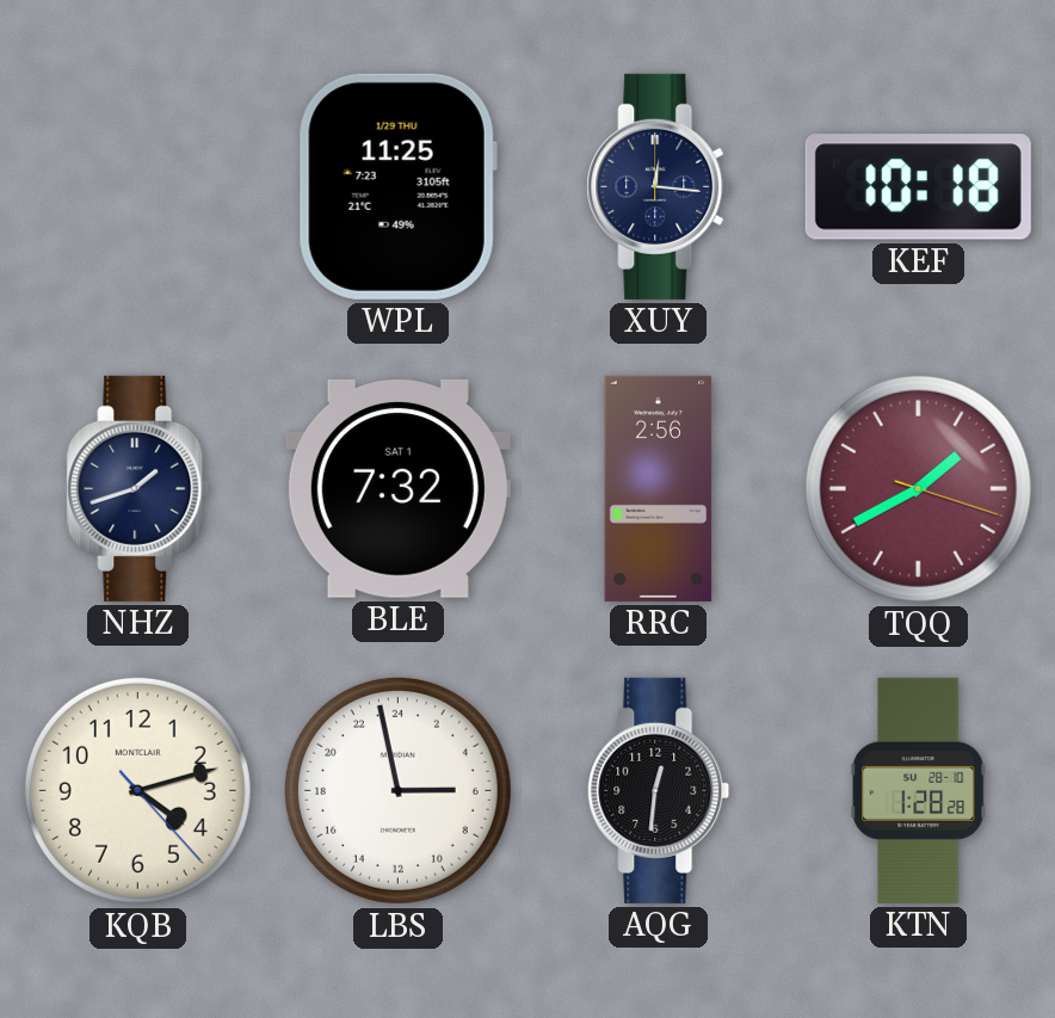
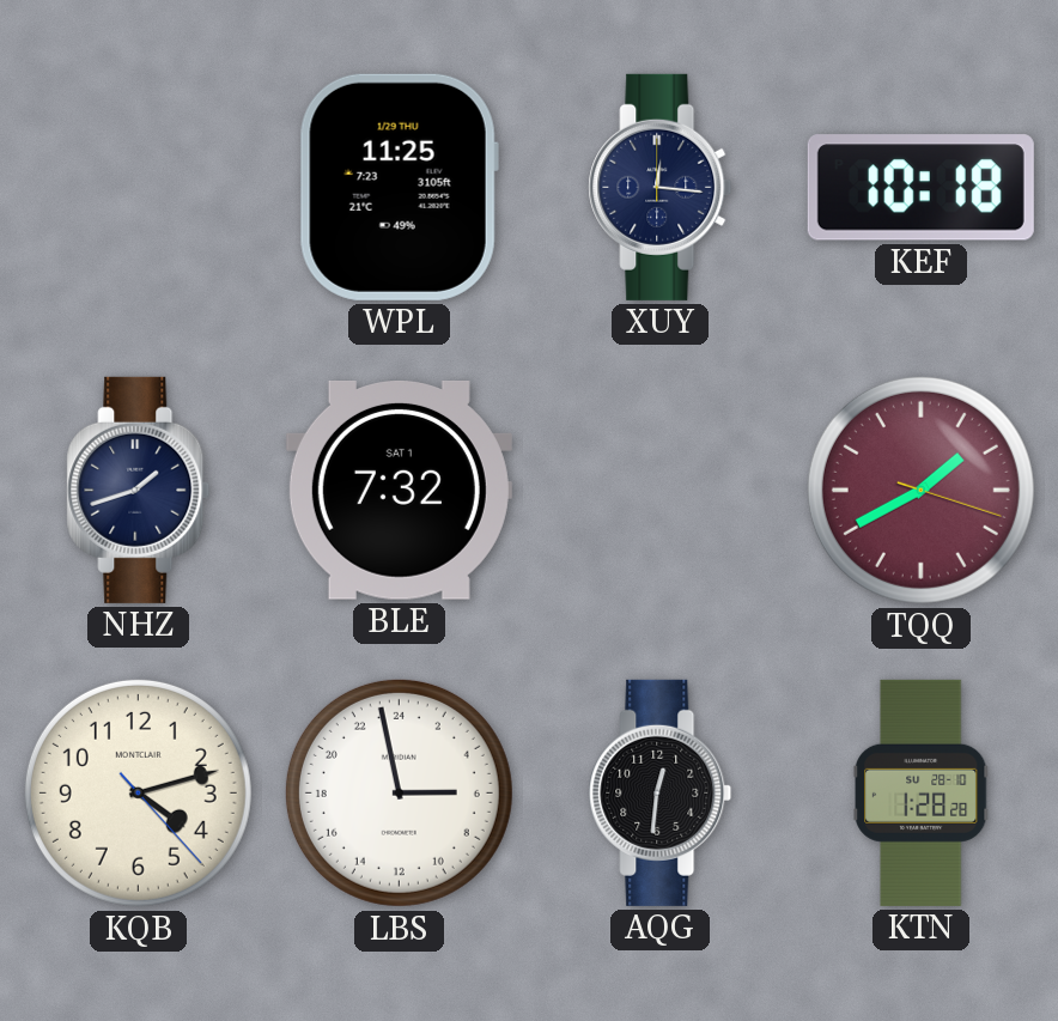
RRC: 2:56 -> none (659, 488)
